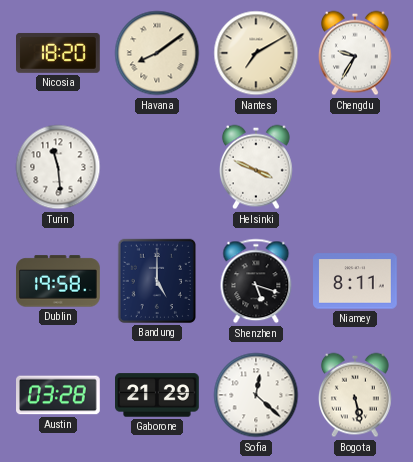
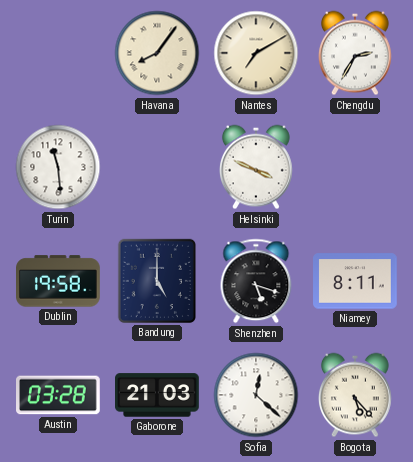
Nicosia: 18:20 -> none (59, 53)
Havana: 8:09 -> 8:06 (157, 53)
Chengdu: 9:35 -> 2:35 (356, 53)
Gaborone: 21:29 -> 21:03 (157, 395)
Bogota: 5:28 -> 5:23 (356, 395)
